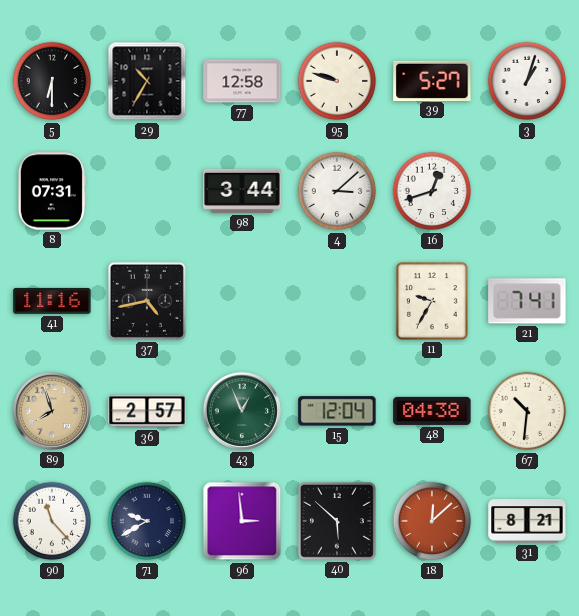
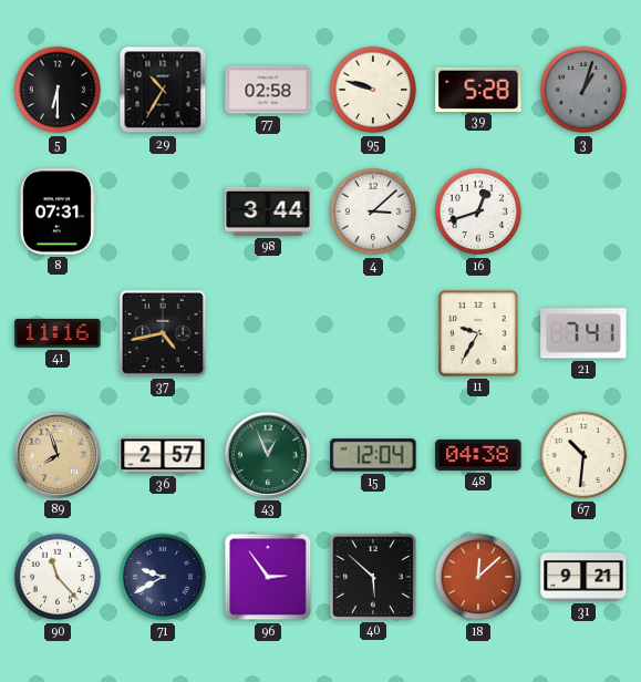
77: 12:58 -> 02:58 (268, 90)
39: 5:27 -> 5:28 (478, 89)
3 dial: white -> grey (583, 90)
96: 2:59 -> 2:54 (268, 577)
31: 8:21 -> 9:21 (583, 577)
